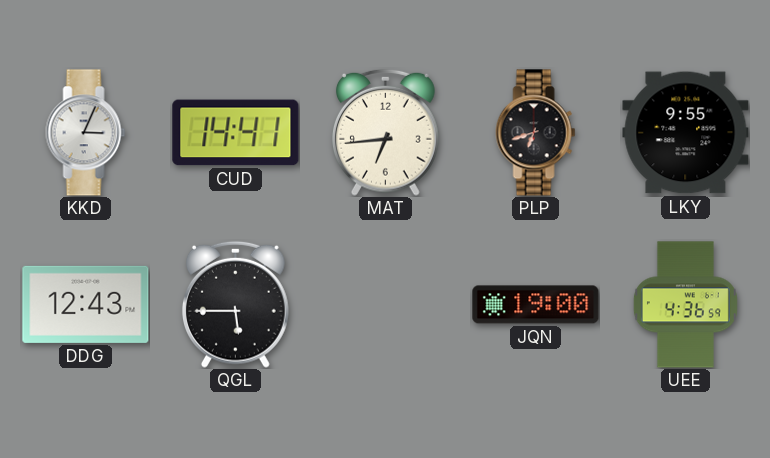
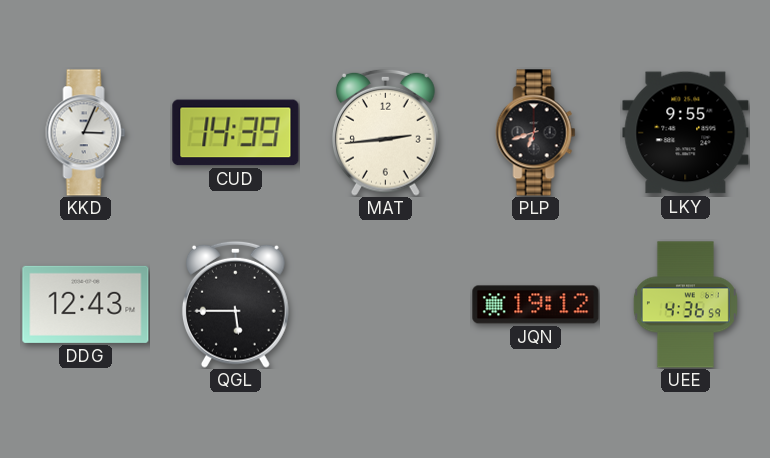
CUD: 14:41 -> 14:39 (236, 133)
MAT: 6:44 -> 2:44 (385, 132)
JQN: 19:00 -> 19:12 (536, 305)
